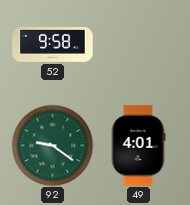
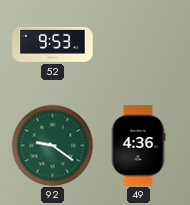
52: 9:58 -> 9:53 (53, 44)
49: 4:01 -> 4:36 (138, 146)
